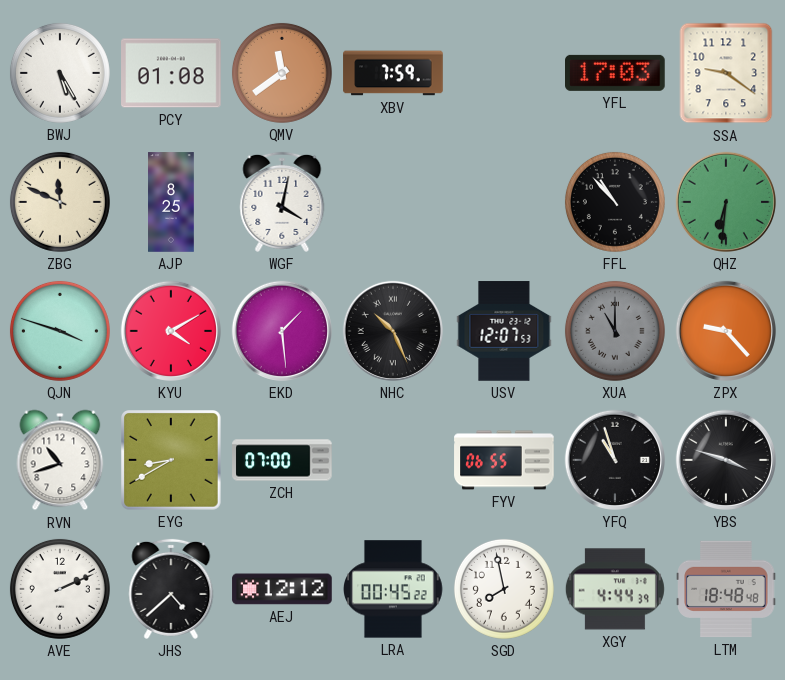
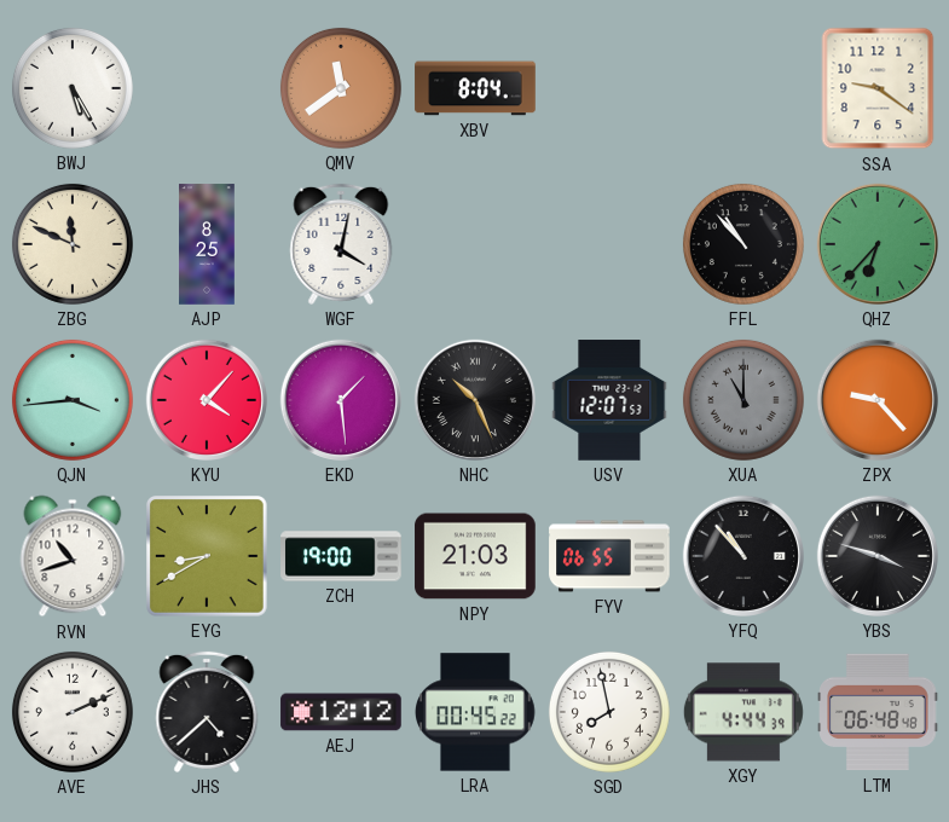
PCY: 01:08 -> none (171, 73)
XBV: 7:59 -> 8:04 (475, 88)
YFL: 17:03 -> none (616, 73)
QHZ: 6:31 -> 6:37 (878, 244)
QJN: 3:48 -> 3:44 (73, 400)
KYU: 4:10 -> 4:07 (207, 400)
ZCH: 07:00 -> 19:00 (341, 556)
NPY: none -> 21:03 (475, 556)
YFQ: 10:57 -> 10:53 (743, 556)
LTM: 18:48 -> 06:48 (878, 712)
